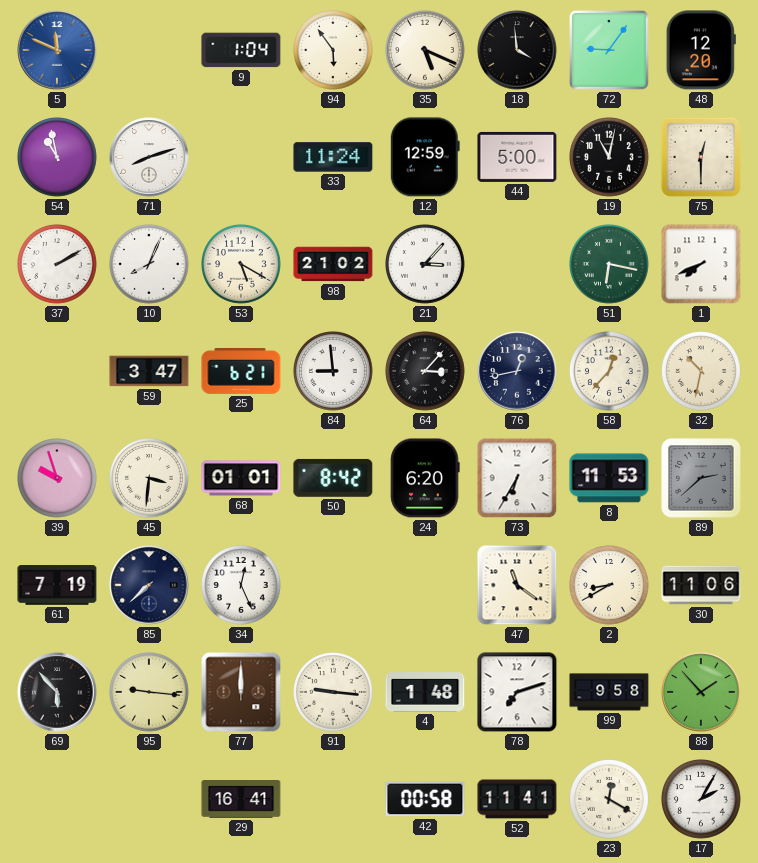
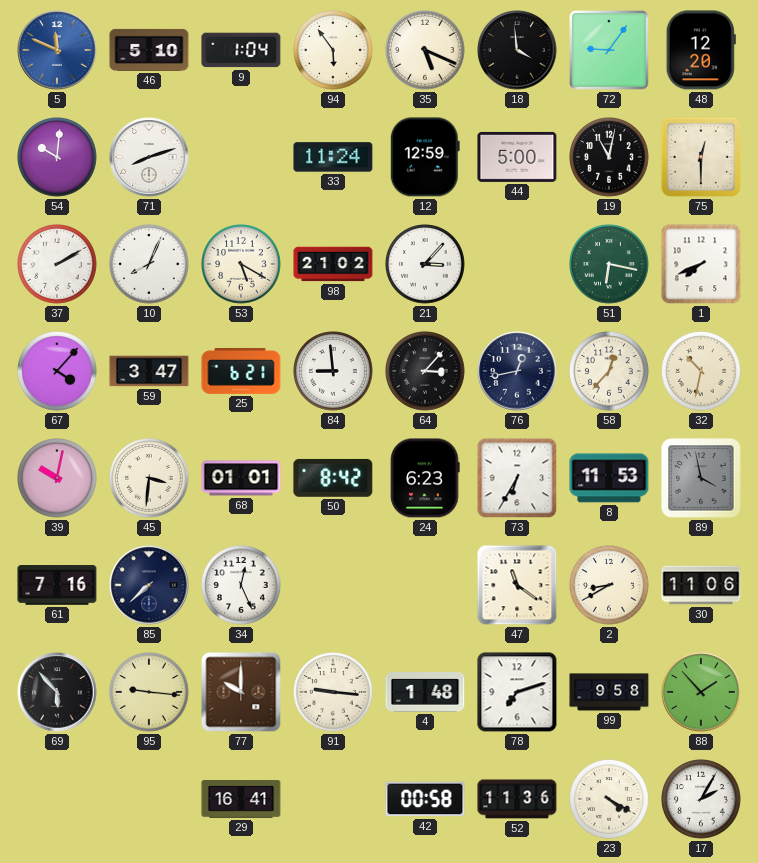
46: none -> 5:10 (149, 50)
54: 10:58 -> 10:01 (58, 158)
67: none -> 4:07 (58, 372)
39: 9:57 -> 10:02 (58, 479)
24: 6:20 -> 6:23 (425, 478)
89: 2:38 -> 3:58 (701, 478)
61: 7:19 -> 7:16 (57, 585)
77: 12:00 -> 10:00 (241, 692)
52: 11:41 -> 11:36 (517, 799)
23: 12:20 -> 4:20 (610, 800)
